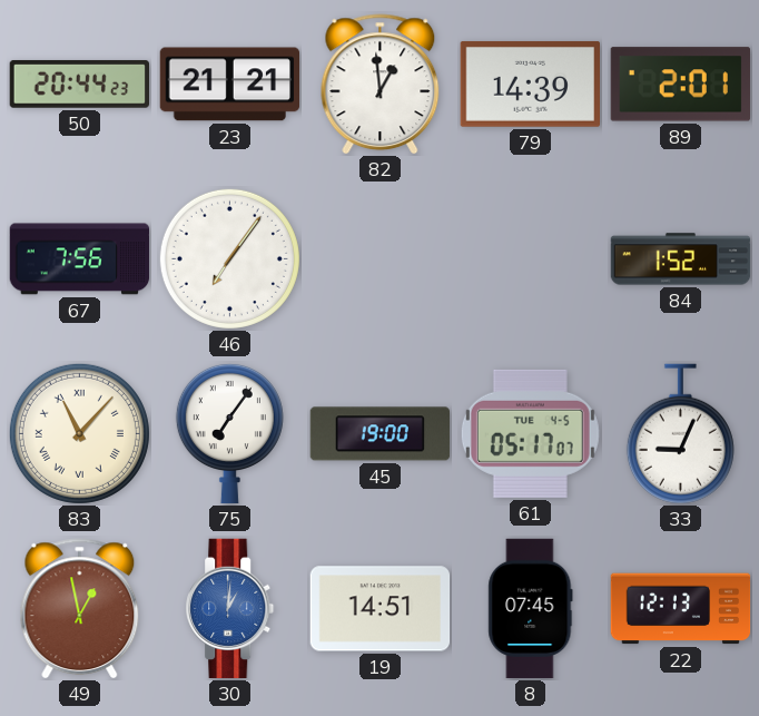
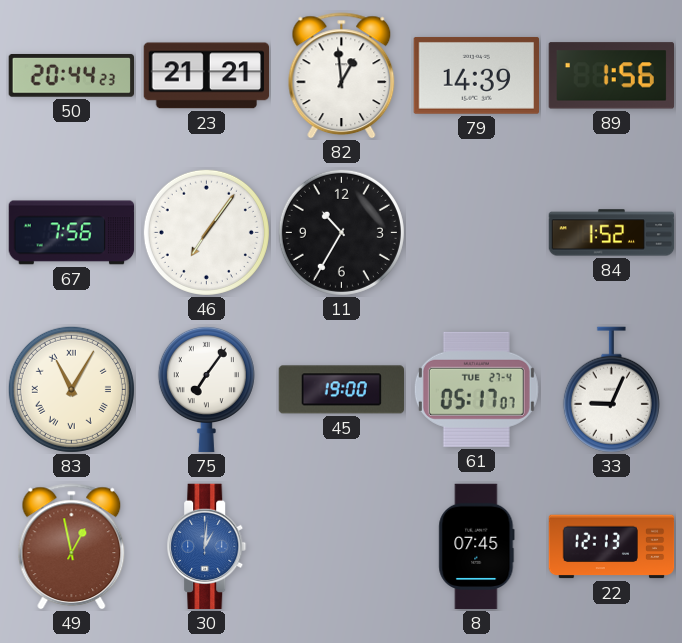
89: 2:01 -> 1:56 (611, 76)
11: none -> 10:35 (341, 232)
83: 11:07 -> 11:05 (71, 389)
61 date: TUE 4-5 -> TUE 27-4 (476, 389)
19: 14:51 -> none (381, 609)
